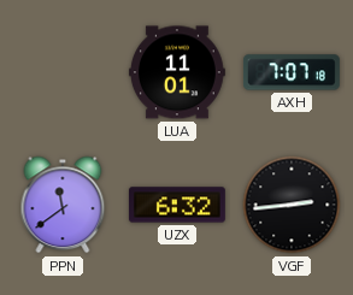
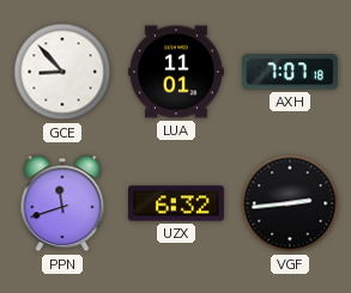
GCE: none -> 8:53 (62, 72)
PPN: 11:39 -> 11:42 (62, 203)
